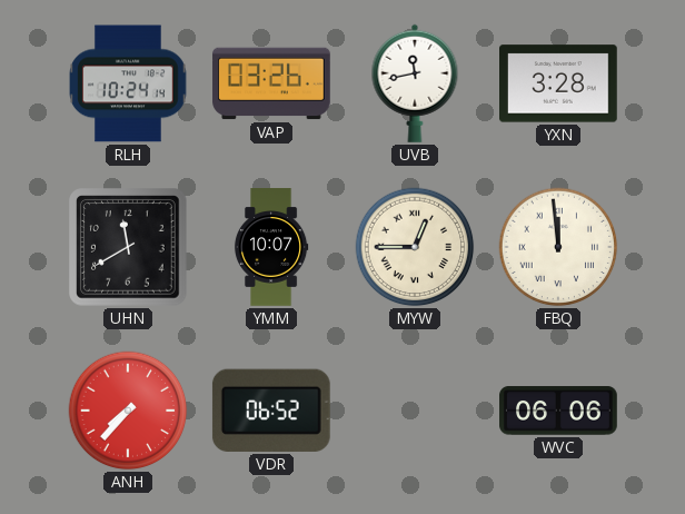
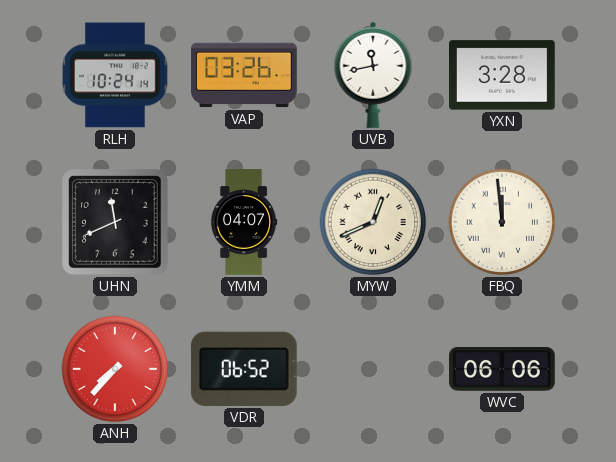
UHN: 11:40 -> 11:41 (115, 222)
YMM: 10:07 -> 04:07 (244, 222)
MYW: 12:45 -> 12:41 (373, 222)
